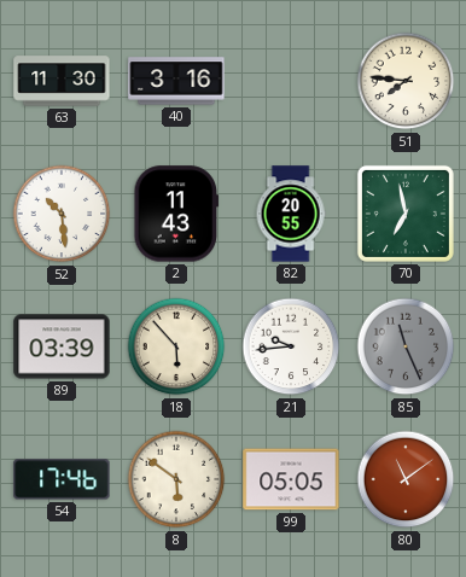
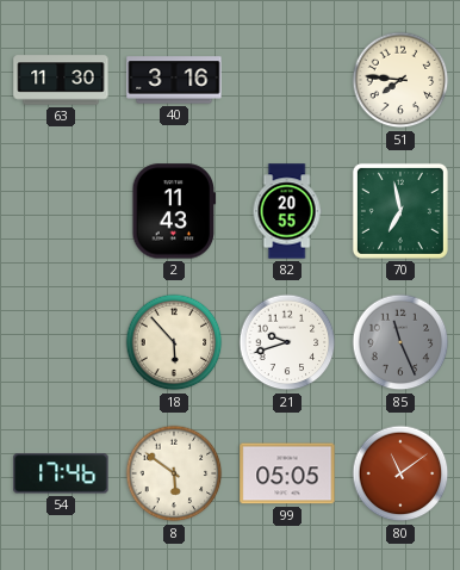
52: 10:29 -> none (62, 214)
89: 03:39 -> none (62, 346)
21: 9:44 -> 9:42 (287, 342)
